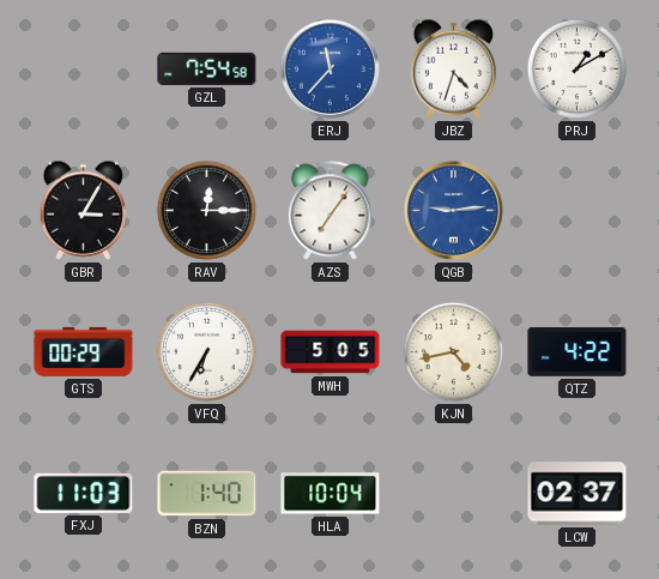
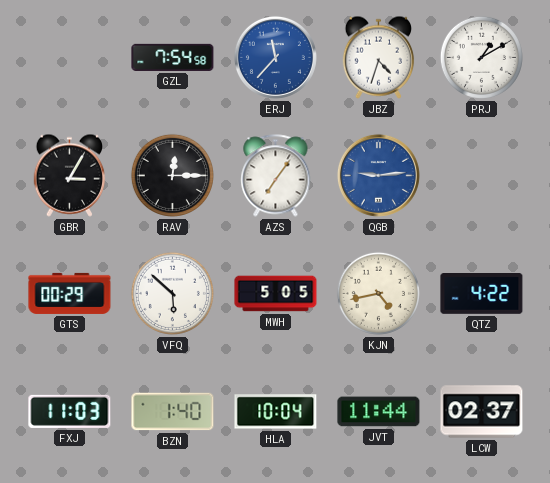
VFQ: 6:35 -> 5:52 (172, 293)
JVT: none -> 11:44 (379, 412)
